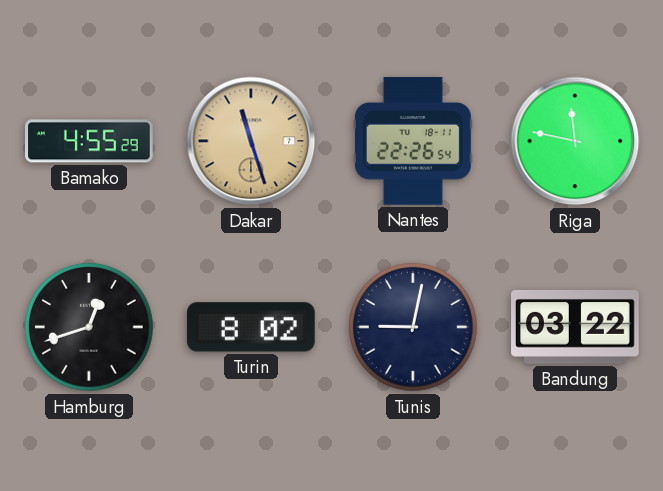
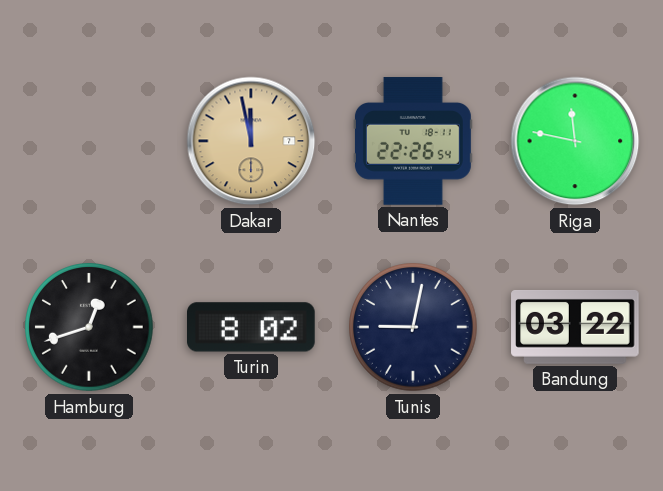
Bamako: 4:55 -> none (89, 141)
Dakar: 11:27 -> 11:58 (251, 141)
